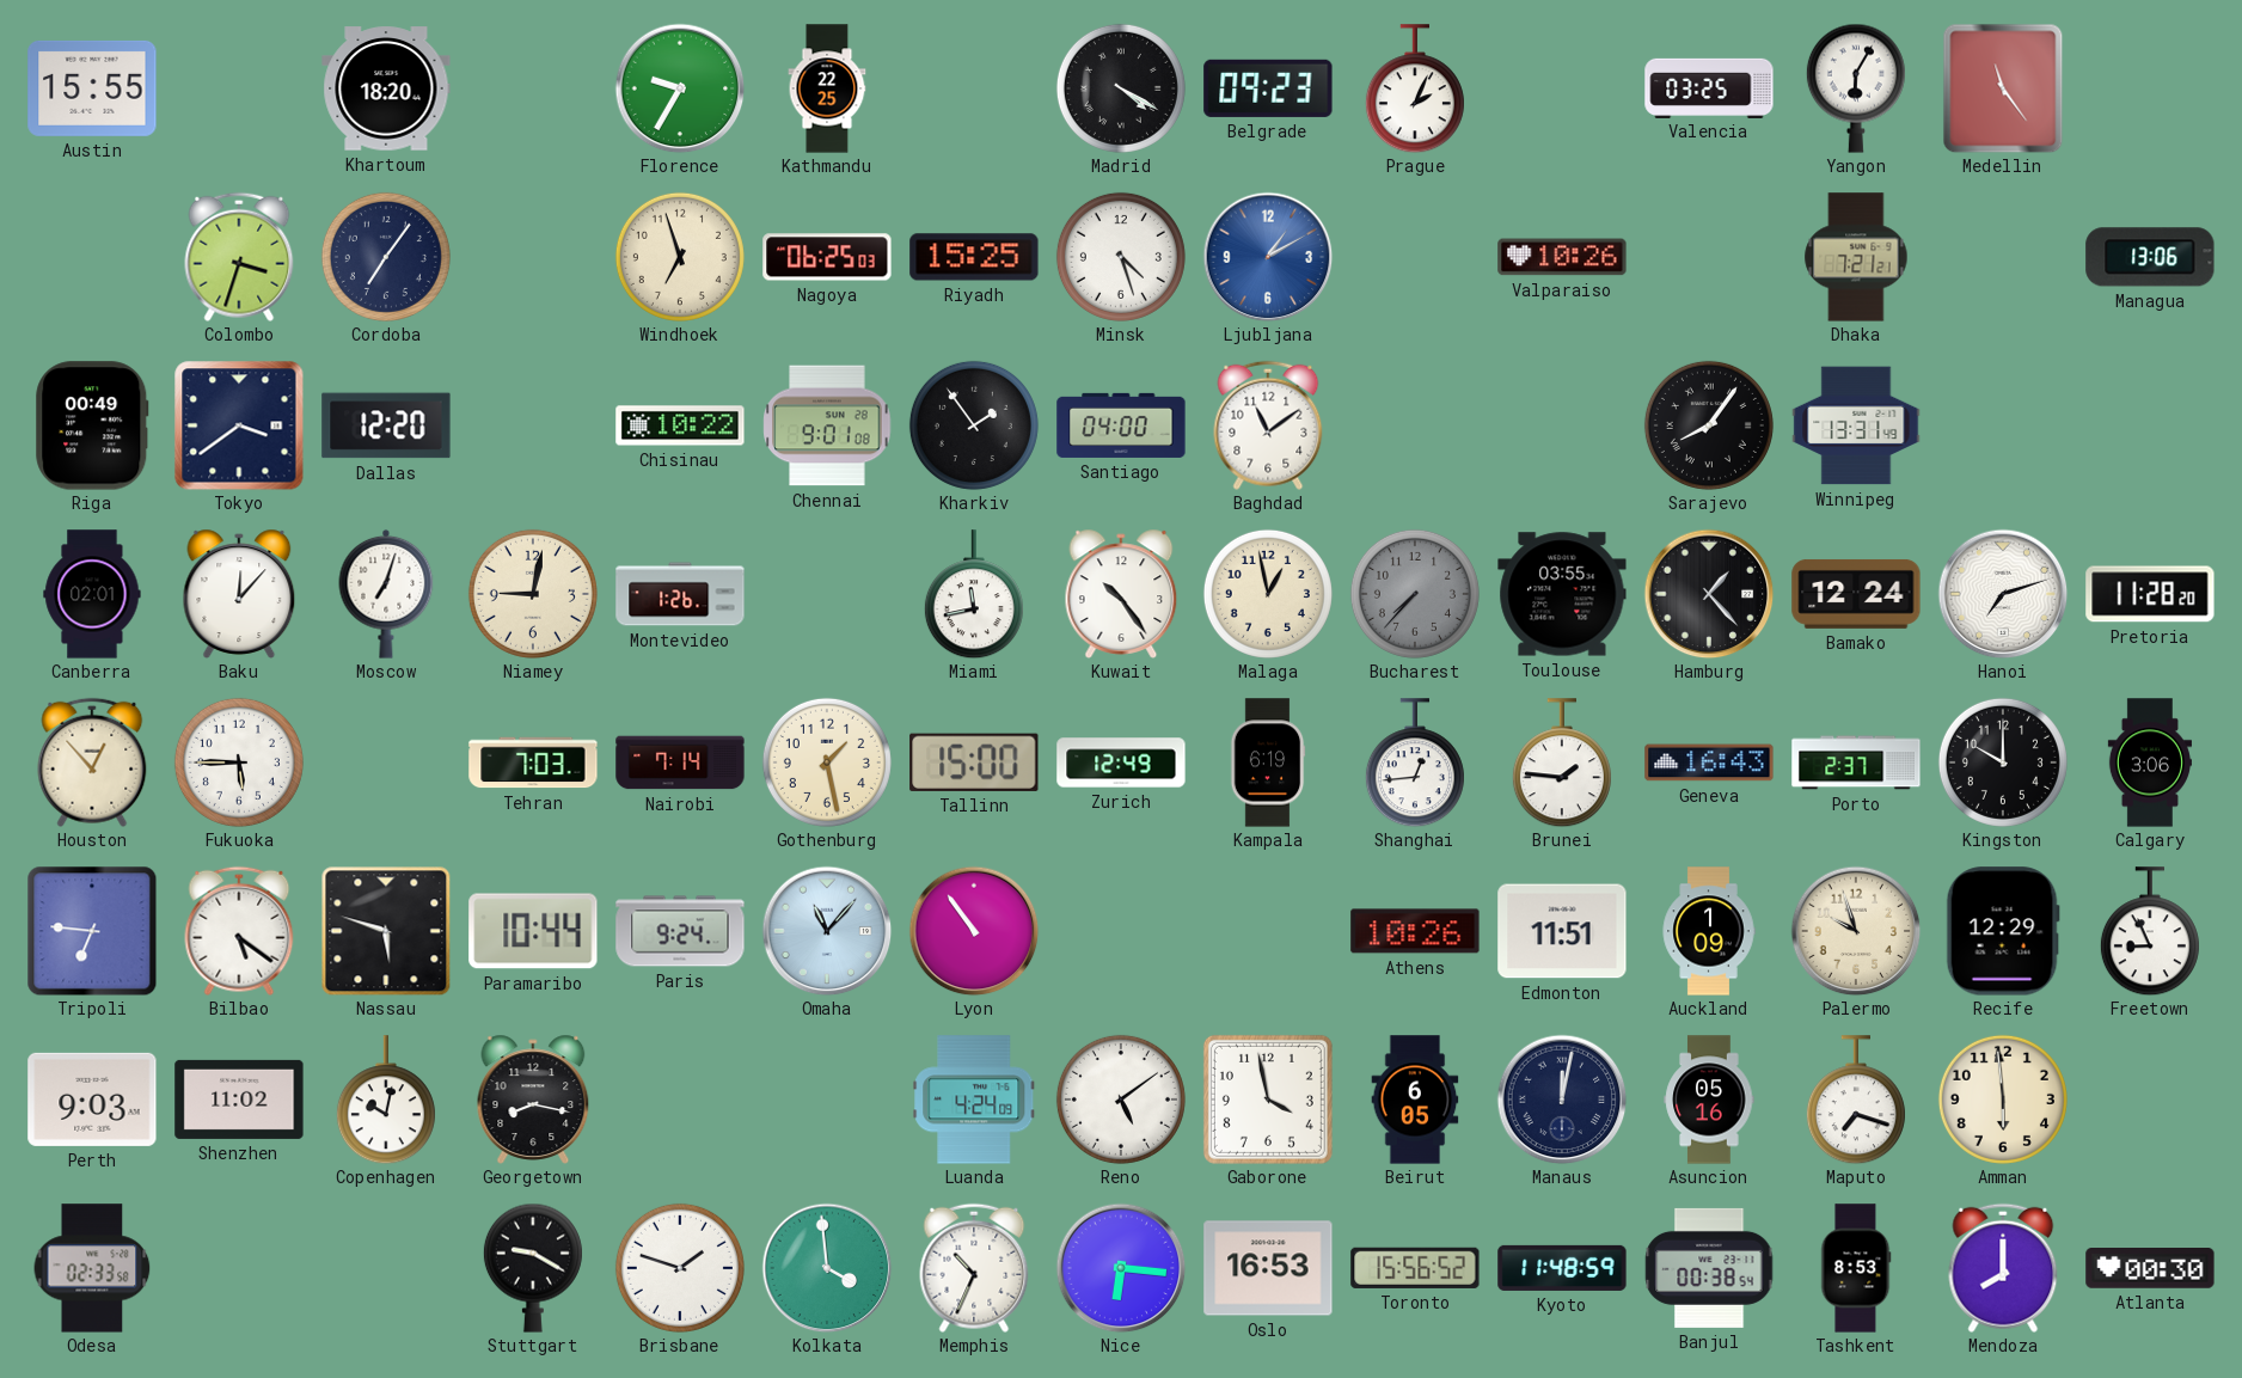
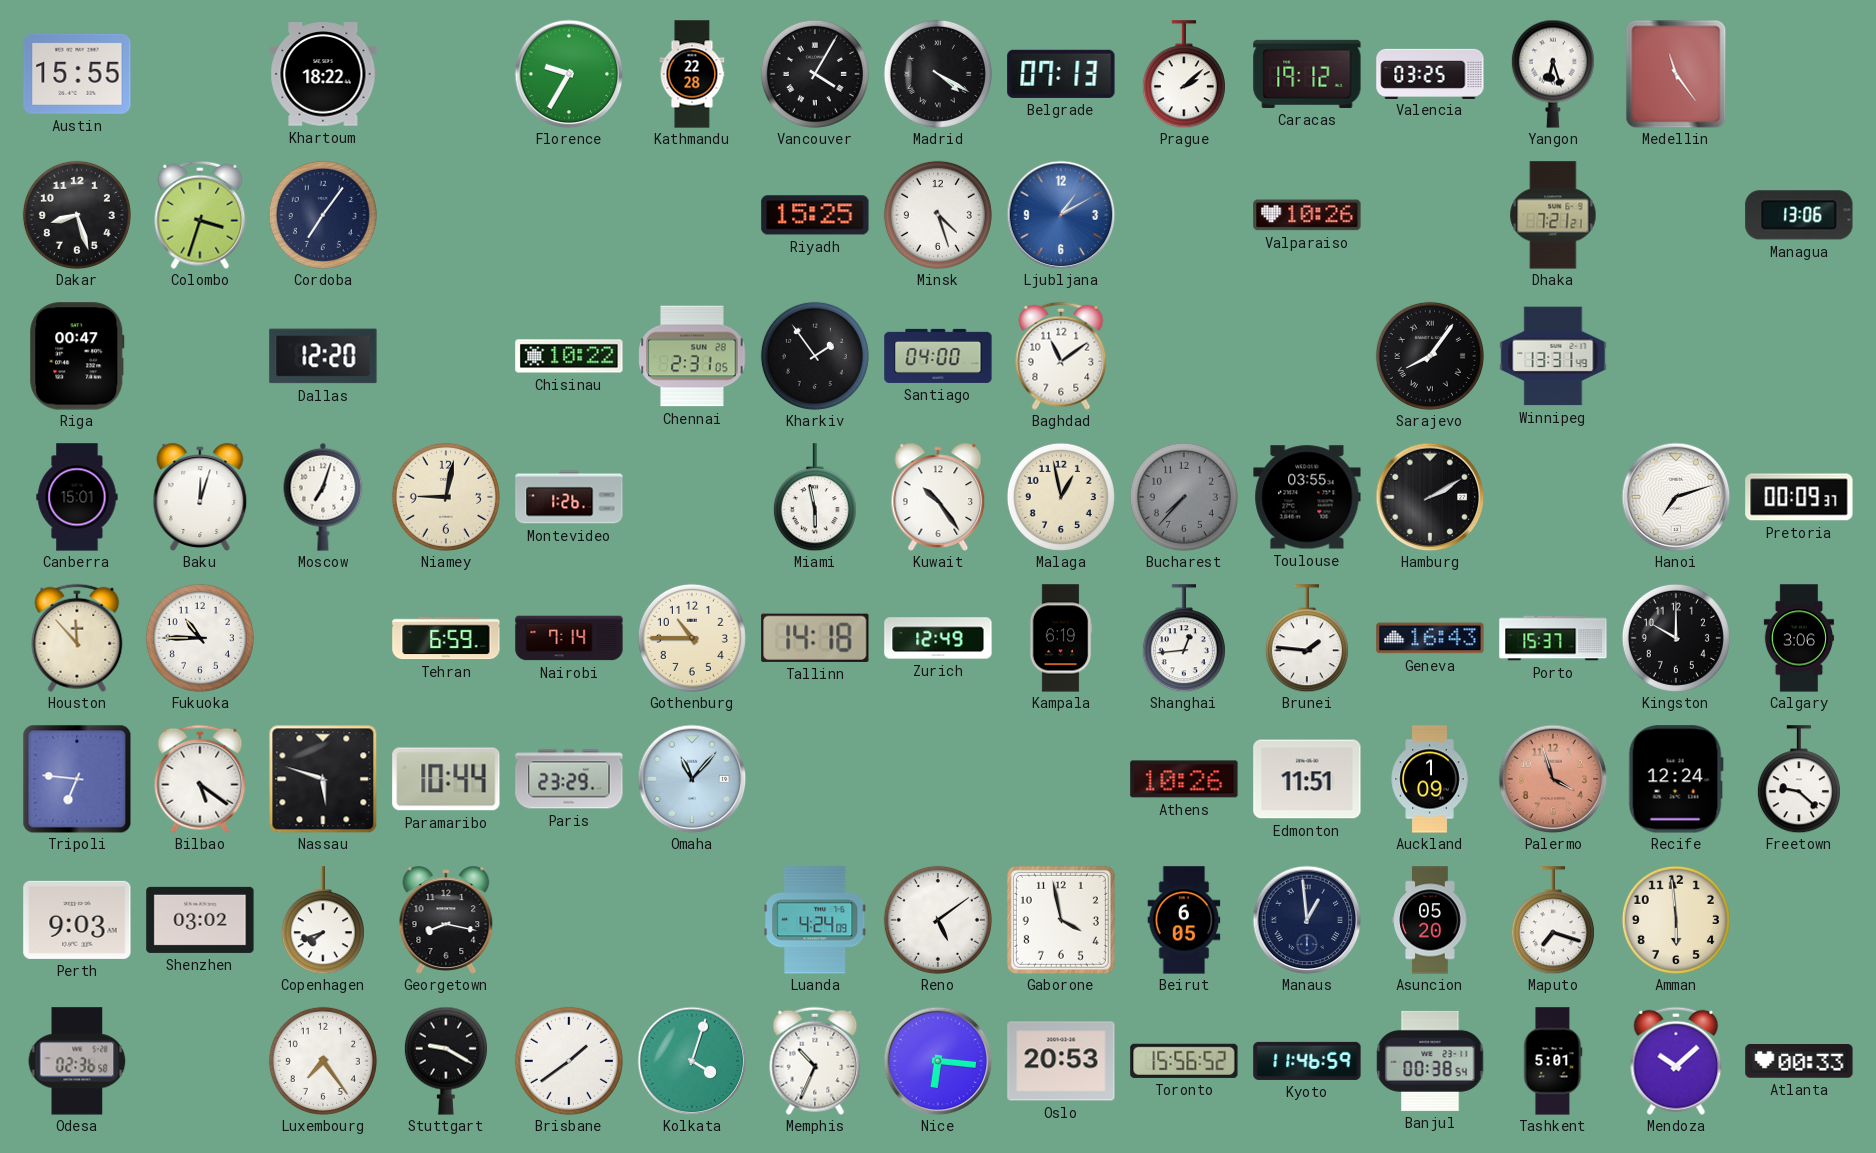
Khartoum: 18:20 -> 18:22 (323, 74)
Kathmandu: 22:25 -> 22:28 (692, 74)
Vancouver: none -> 4:05 (815, 74)
Belgrade: 09:23 -> 07:13 (1061, 74)
Prague: 2:04 -> 2:08 (1184, 74)
Caracas: none -> 19:12 (1307, 74)
Yangon: 6:05 -> 6:27 (1553, 74)
Dakar: none -> 8:27 (77, 215)
Windhoek: 6:57 -> none (680, 257)
Nagoya: 06:25 -> none (827, 257)
Riga: 00:49 -> 00:47 (77, 356)
Tokyo: 3:39 -> none (239, 425)
Chennai: 9:01 -> 2:31 (692, 356)
Canberra: 02:01 -> 15:01 (77, 497)
Baku: 12:07 -> 12:03 (200, 497)
Miami: 11:43 -> 5:58 (815, 497)
Hamburg: 1:23 -> 2:10 (1430, 497)
Bamako: 12:24 -> none (1856, 594)
Pretoria: 11:28 -> 00:09 (1799, 497)
Houston: 12:53 -> 11:53 (77, 638)
Fukuoka: 5:45 -> 10:45 (200, 638)
Tehran: 7:03 -> 6:59 (446, 638)
Gothenburg: 1:28 -> 10:45 (692, 638)
Tallinn: 15:00 -> 14:18 (815, 638)
Porto: 2:37 -> 15:37 (1553, 638)
Paris: 9:24 -> 23:29 (569, 779)
Lyon: 10:54 -> none (974, 931)
Palermo: 9:57 -> 3:57 (1553, 779)
Palermo dial: cream -> salmon (1553, 779)
Recife: 12:29 -> 12:24 (1676, 779)
Freetown: 8:56 -> 9:22 (1799, 779)
Shenzhen: 11:02 -> 03:02 (200, 920)
Copenhagen: 10:02 -> 7:42 (323, 920)
Manaus: 12:02 -> 12:59 (1307, 920)
Asuncion: 05:16 -> 05:20 (1430, 920)
Odesa: 02:33 -> 02:36 (77, 1061)
Luxembourg: none -> 7:24 (323, 1061)
Brisbane: 1:48 -> 1:39 (569, 1061)
Kolkata: 3:59 -> 4:03 (692, 1061)
Oslo: 16:53 -> 20:53 (1061, 1061)
Kyoto: 11:48 -> 11:46 (1307, 1061)
Tashkent: 8:53 -> 5:01 (1553, 1061)
Mendoza: 8:00 -> 10:08 (1676, 1061)
Atlanta: 00:30 -> 00:33 (1799, 1061)
